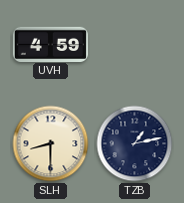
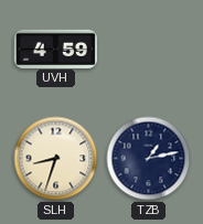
SLH: 8:30 -> 8:33 (56, 159)
